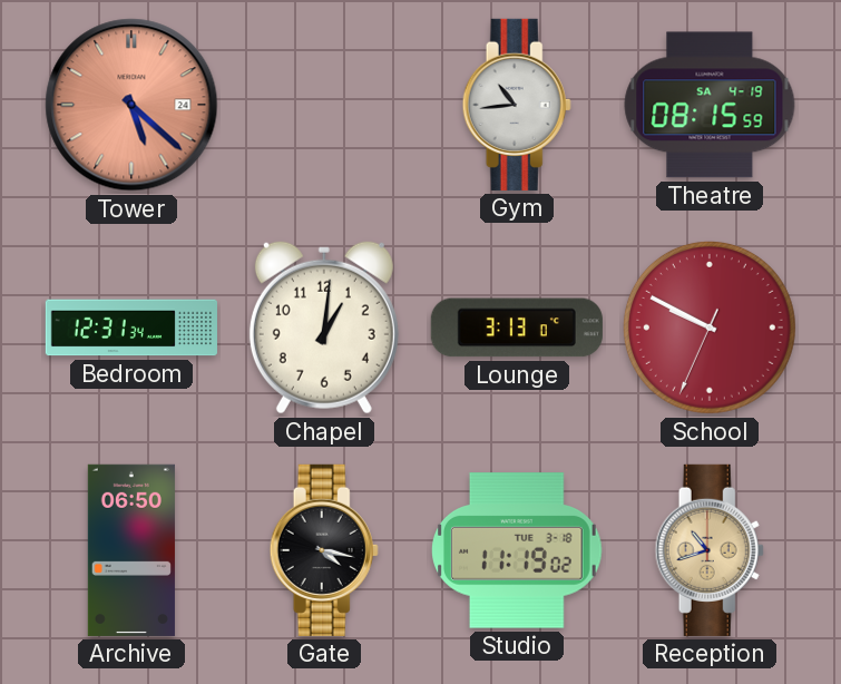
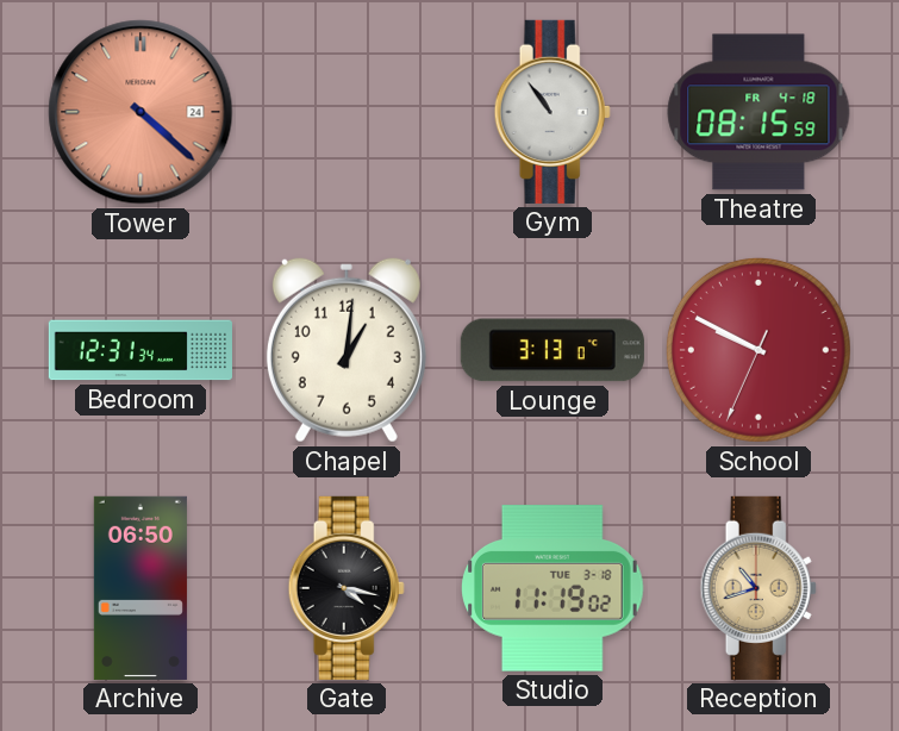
Tower: 5:22 -> 4:22 (141, 112)
Gym: 10:44 -> 10:54 (552, 112)
Theatre date: SA 4-19 -> FR 4-18 (758, 112)
